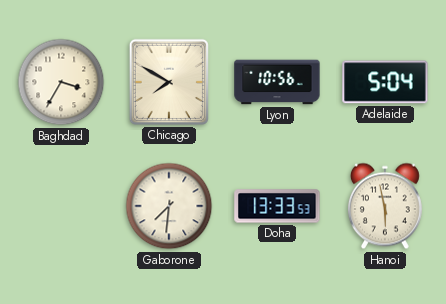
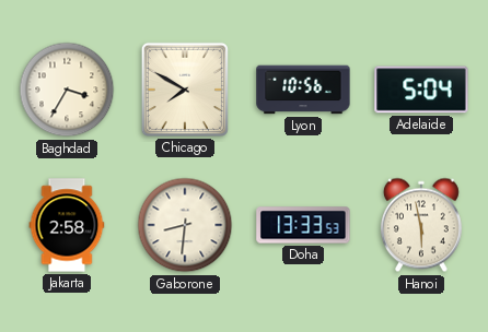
Jakarta: none -> 2:58 (67, 225)
Gaborone: 7:31 -> 8:31 (185, 225)
